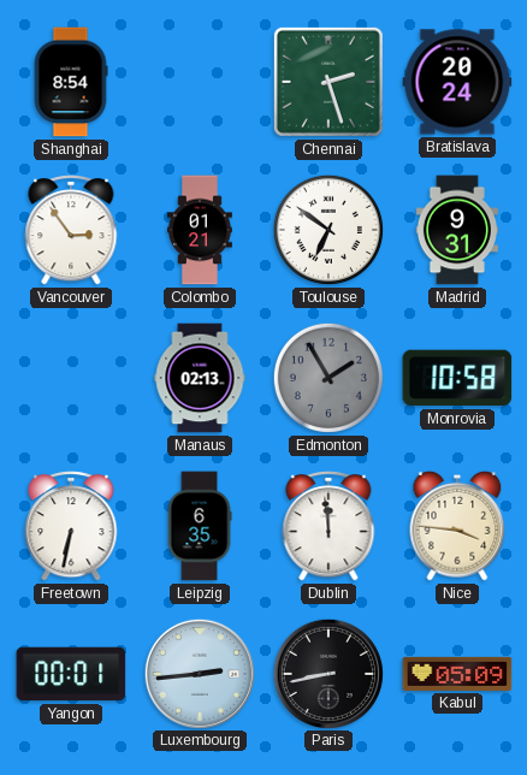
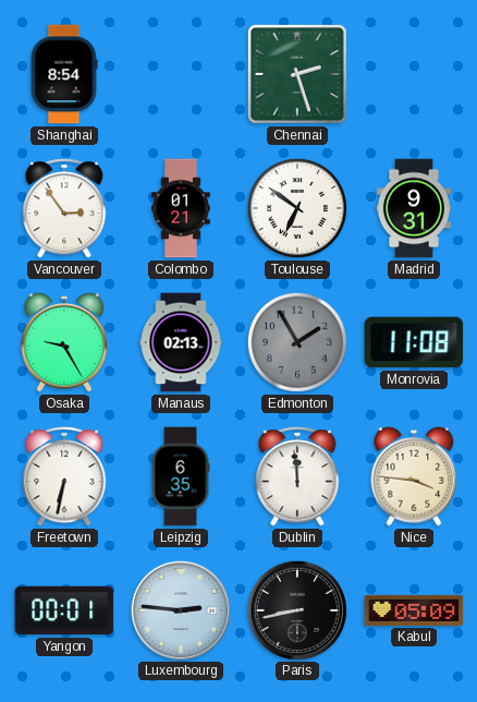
Bratislava: 20:24 -> none (457, 82)
Osaka: none -> 9:25 (64, 342)
Monrovia: 10:58 -> 11:08 (414, 342)
Luxembourg: 2:44 -> 2:46 (180, 609)
